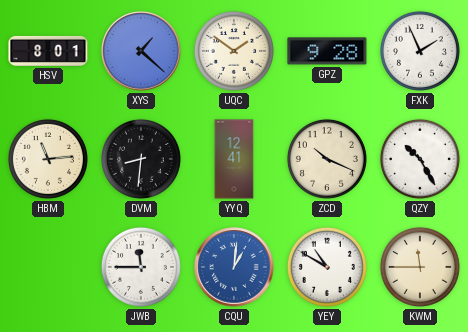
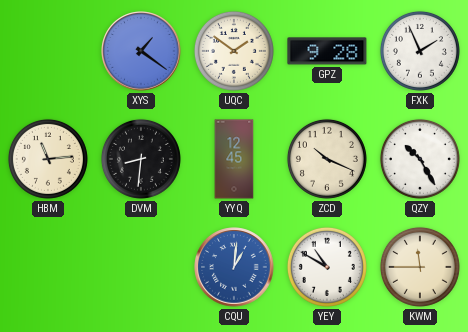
HSV: 8:01 -> none (48, 51)
XYS: 1:22 -> 1:21 (141, 51)
YYQ: 12:41 -> 12:45 (234, 159)
JWB: 11:45 -> none (141, 267)
